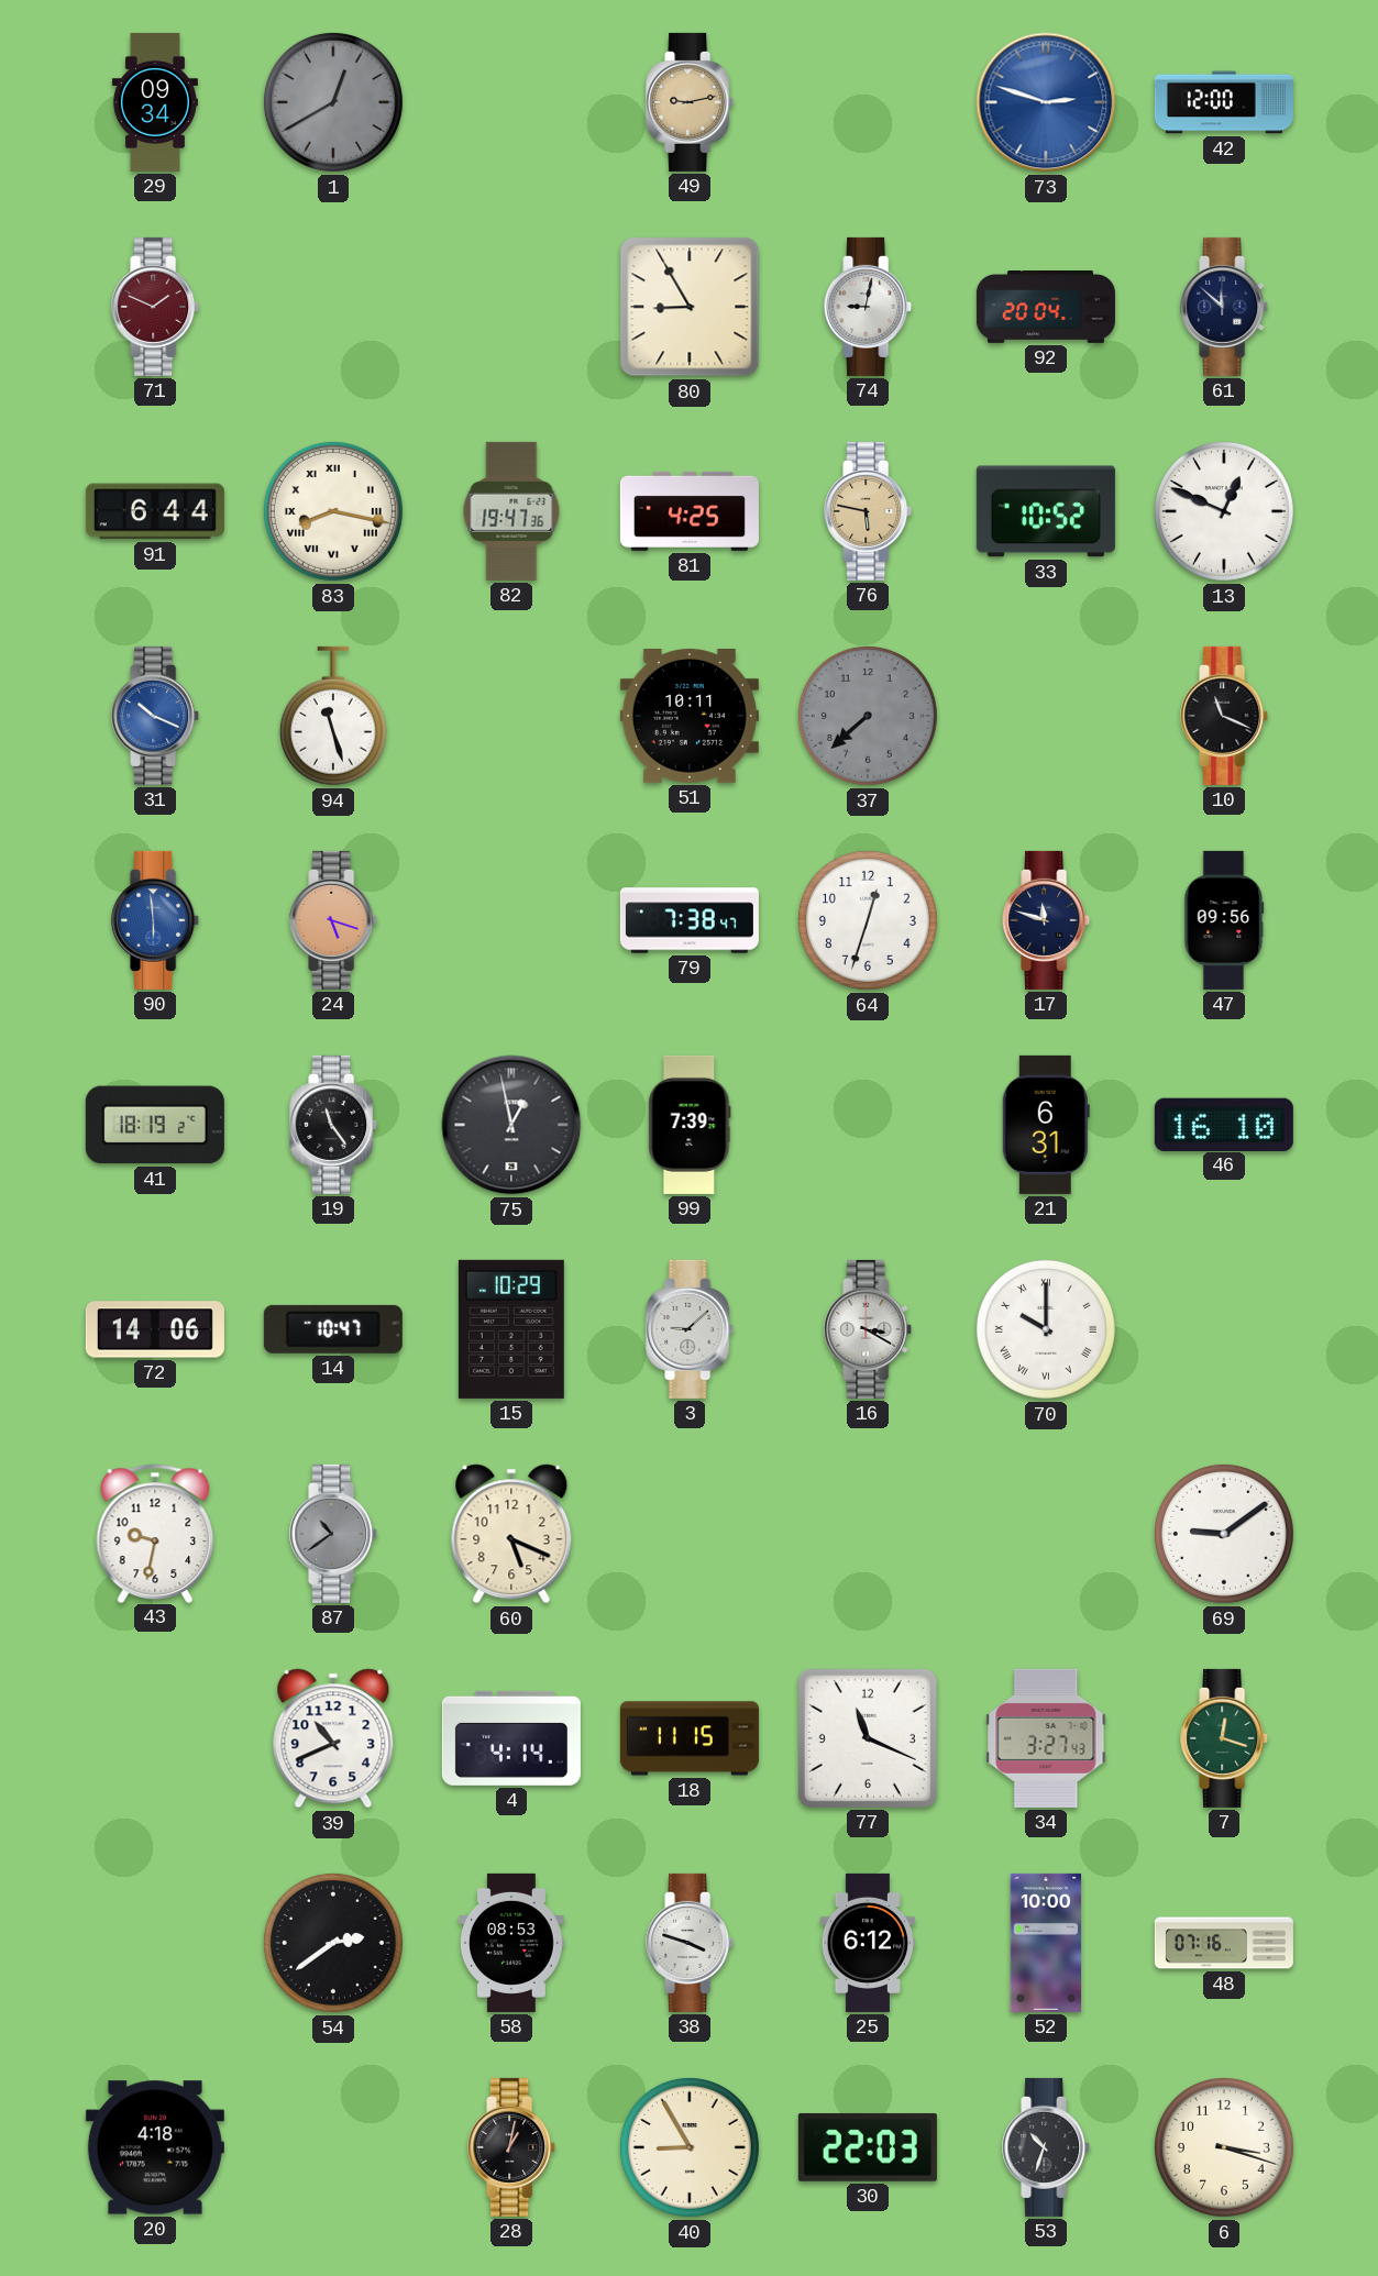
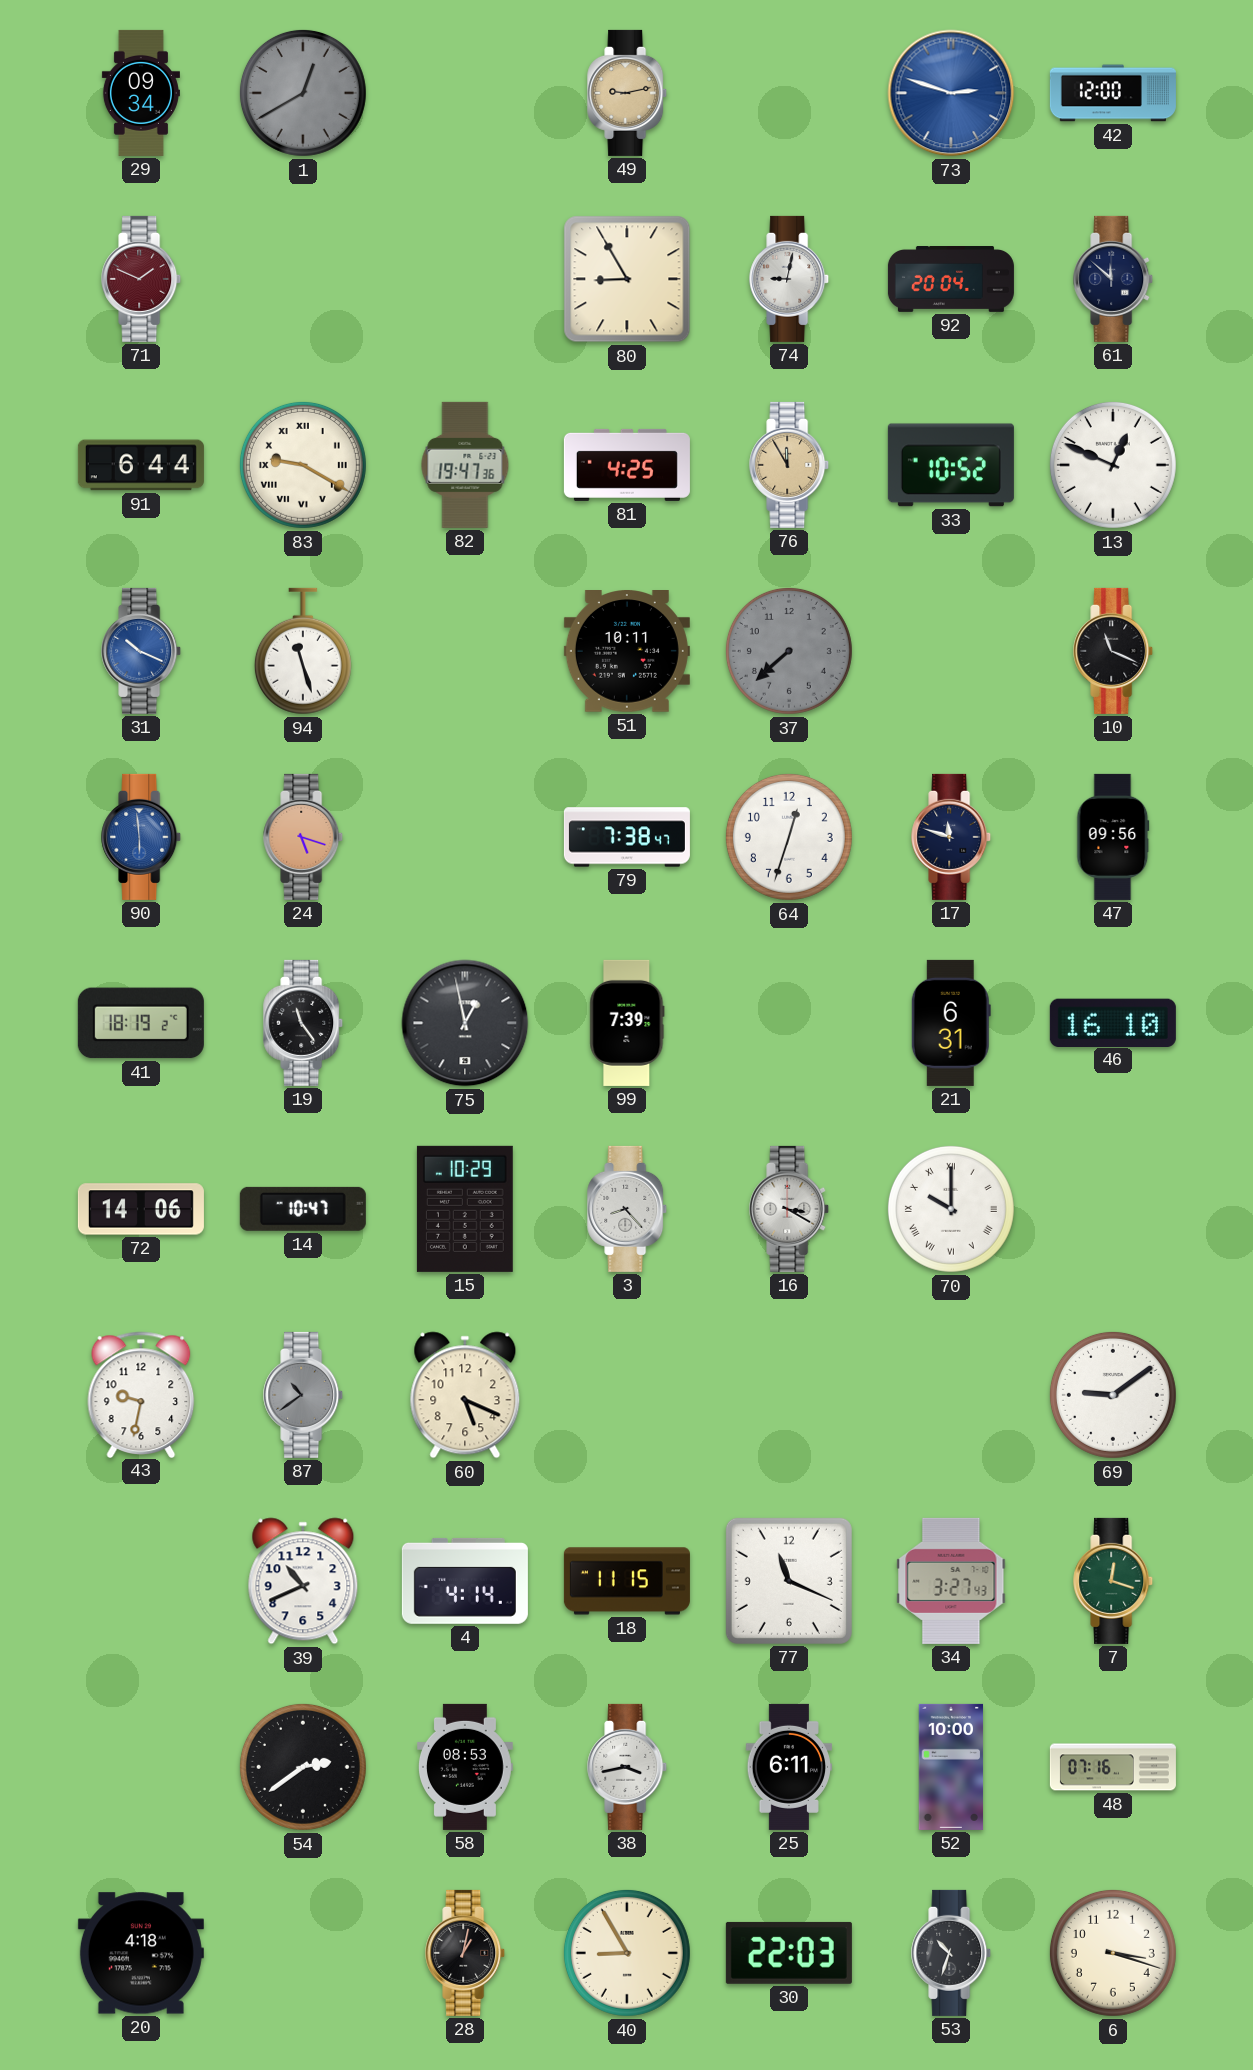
83: 8:17 -> 9:20 (303, 465)
76: 5:47 -> 11:55 (790, 465)
3: 9:08 -> 8:23 (628, 1209)
38: 3:48 -> 3:43 (628, 1767)
25: 6:12 -> 6:11 (788, 1767)
